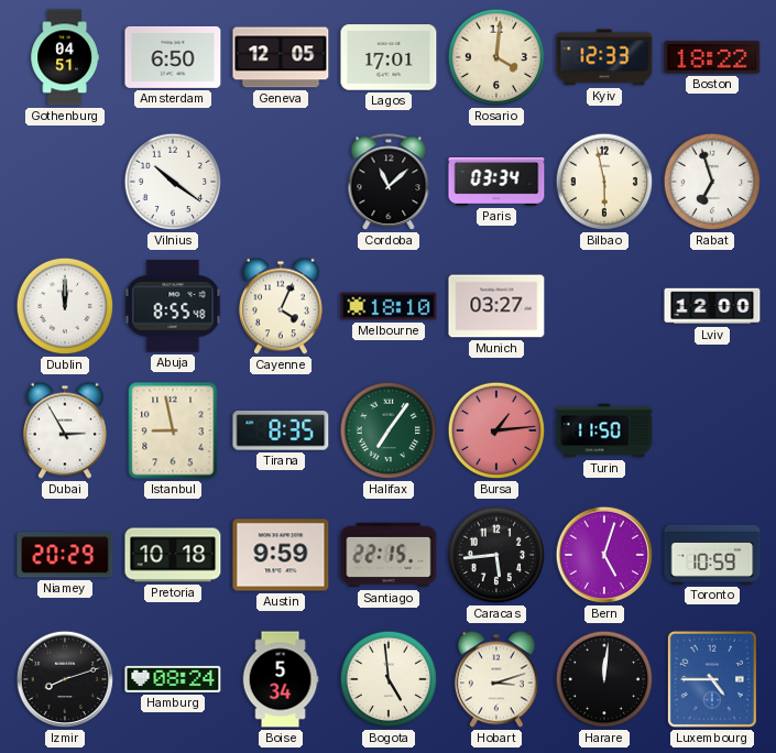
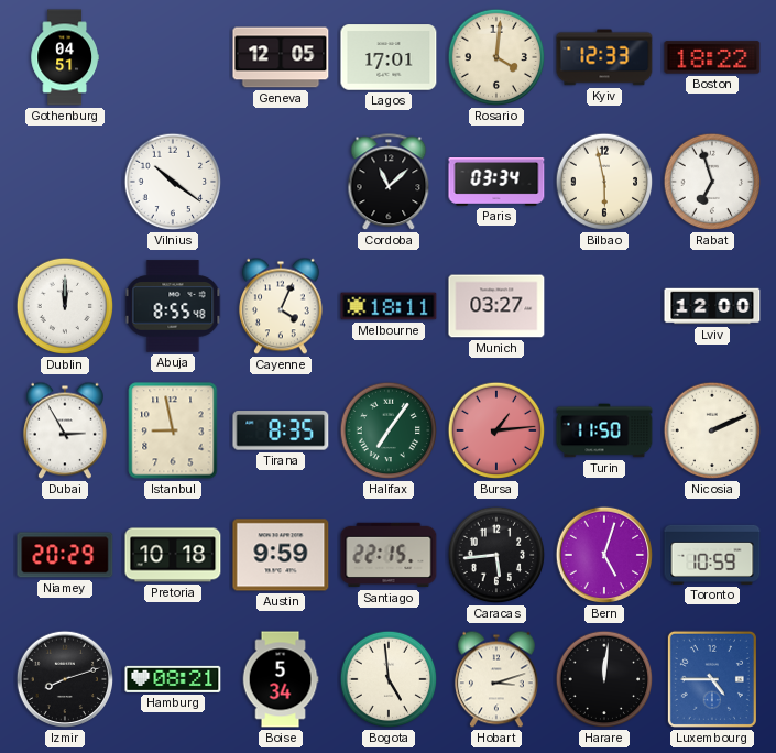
Amsterdam: 6:50 -> none (173, 57)
Melbourne: 18:10 -> 18:11 (389, 306)
Nicosia: none -> 2:11 (712, 430)
Hamburg: 08:24 -> 08:21 (173, 679)
